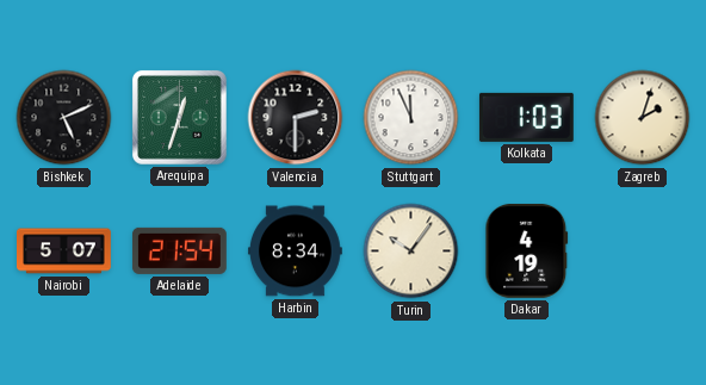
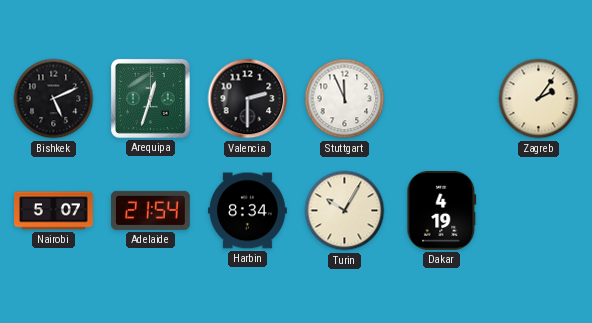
Kolkata: 1:03 -> none (526, 117)
Zagreb: 2:03 -> 2:06 (539, 99)
Turin: 10:06 -> 10:05 (345, 211)
